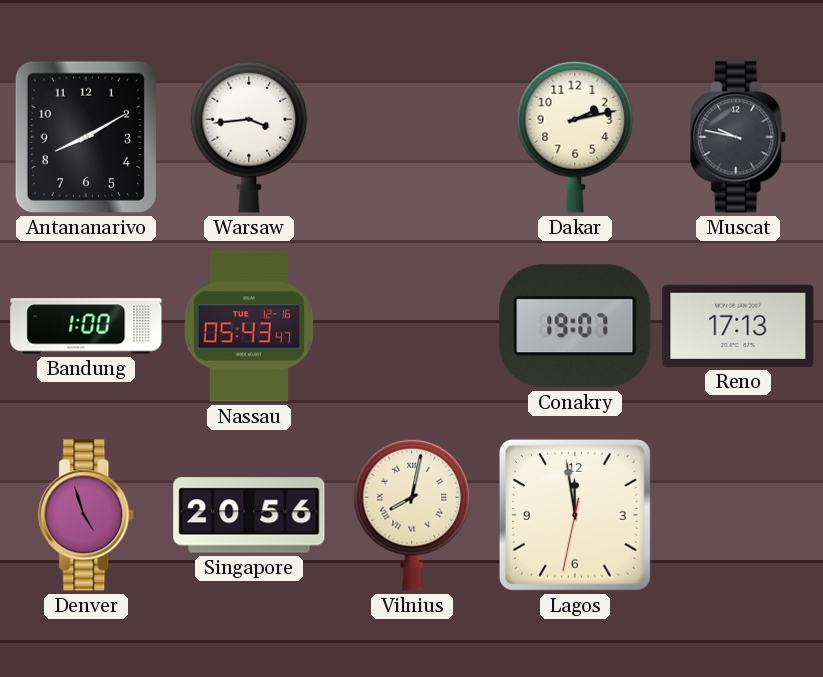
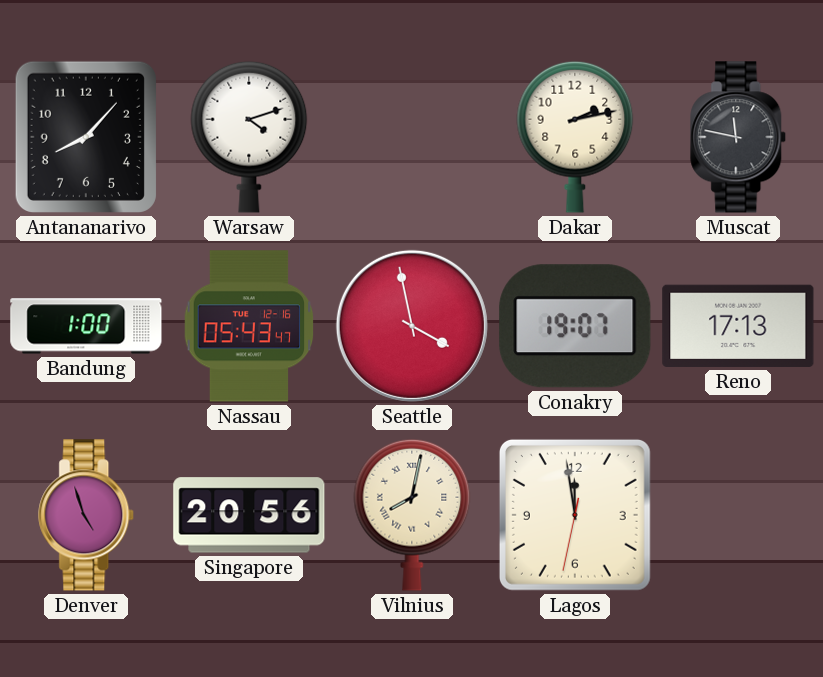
Antananarivo: 8:10 -> 8:07 (86, 137)
Warsaw: 3:44 -> 4:12 (249, 137)
Muscat: 9:47 -> 11:47 (739, 137)
Seattle: none -> 3:58 (412, 326)
